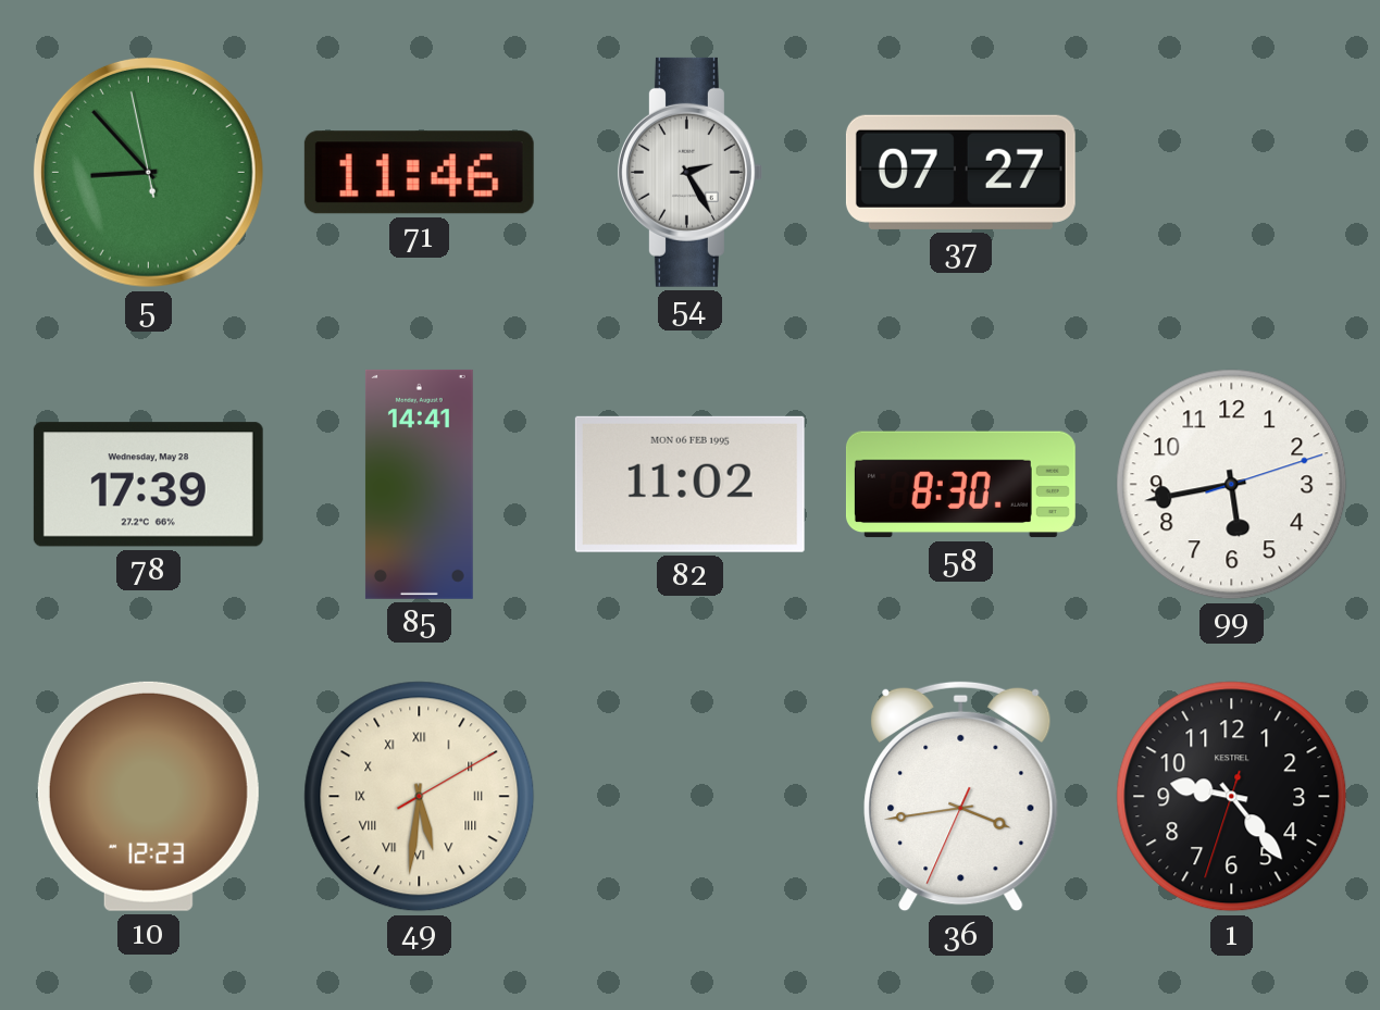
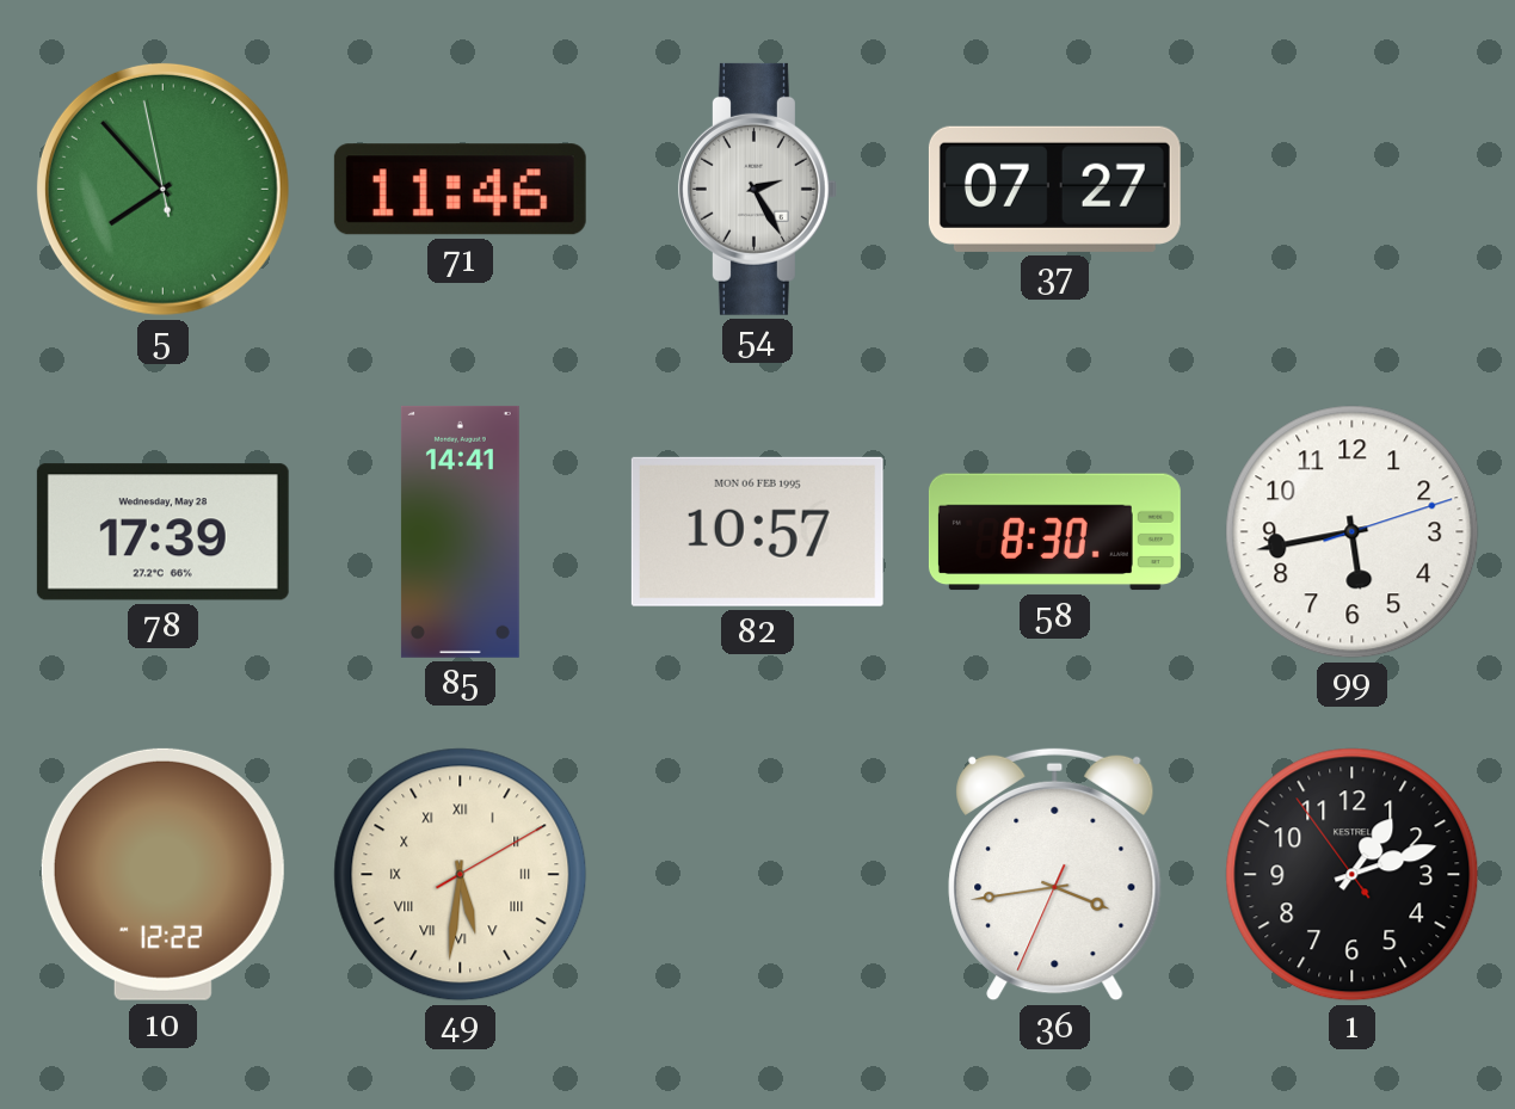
5: 8:52 -> 7:52 (162, 189)
82: 11:02 -> 10:57 (757, 531)
10: 12:23 -> 12:22 (162, 874)
1: 9:23 -> 1:11 (1353, 875)
